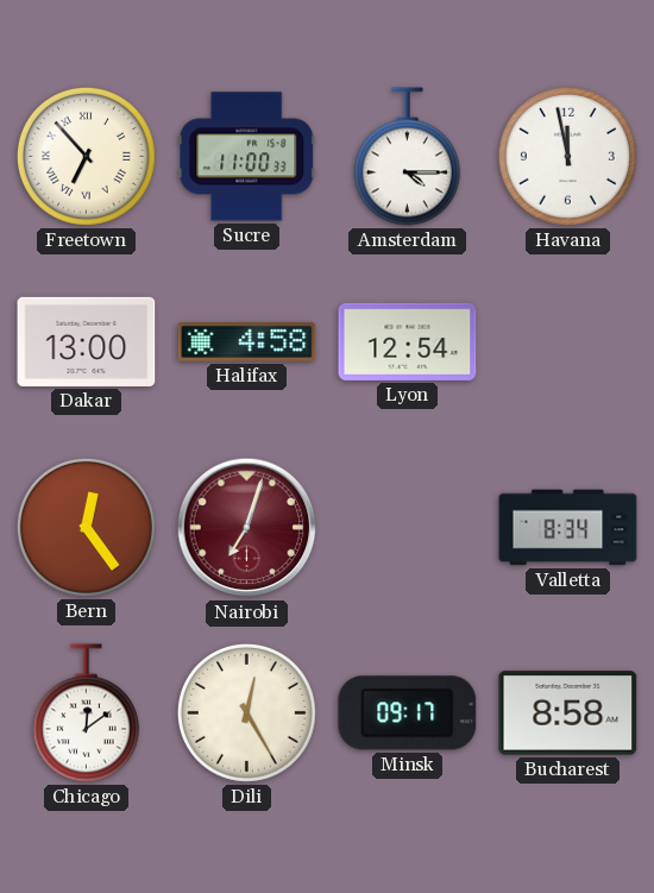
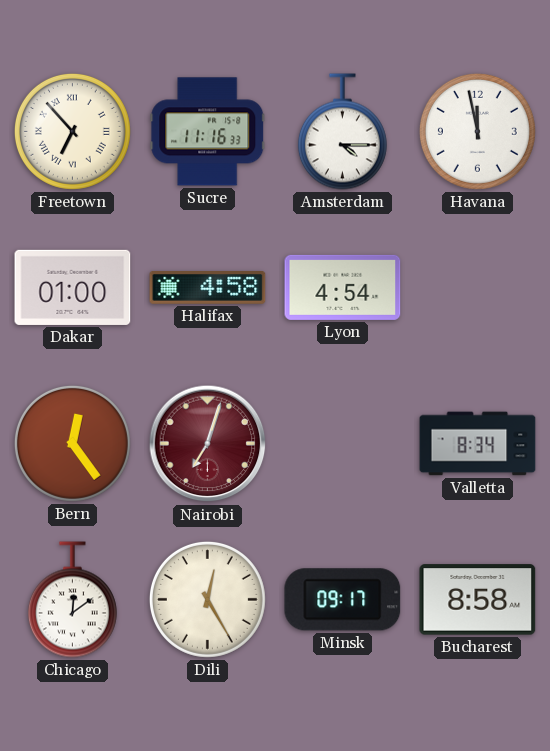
Sucre: 11:00 -> 11:16 (208, 132)
Dakar: 13:00 -> 01:00 (73, 287)
Lyon: 12:54 -> 4:54 (343, 287)
